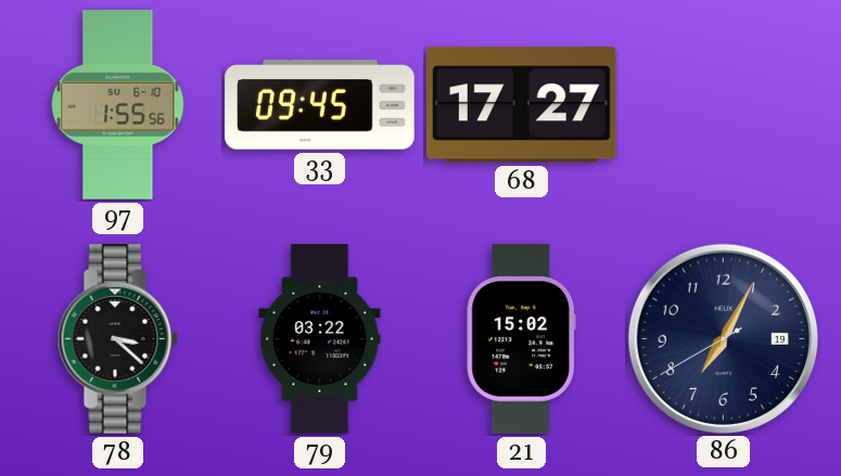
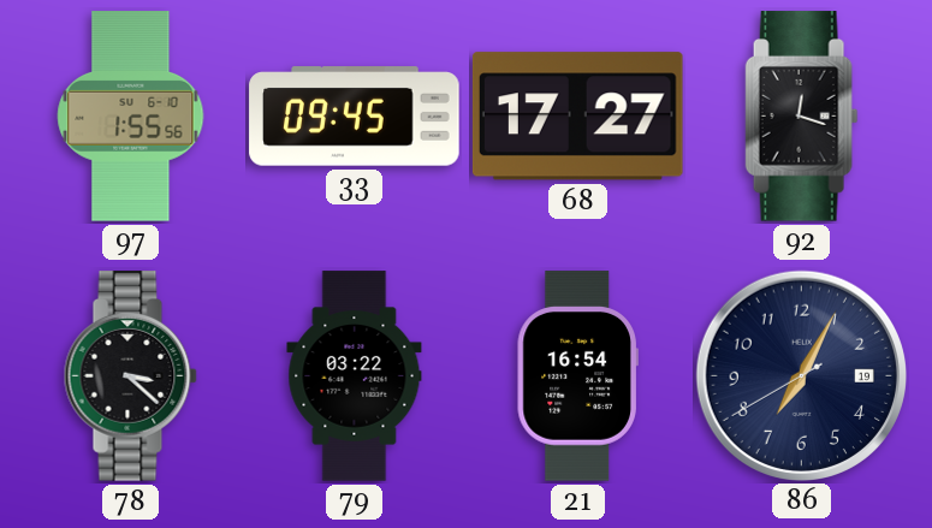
92: none -> 12:18 (802, 117)
21: 15:02 -> 16:54 (577, 376)
